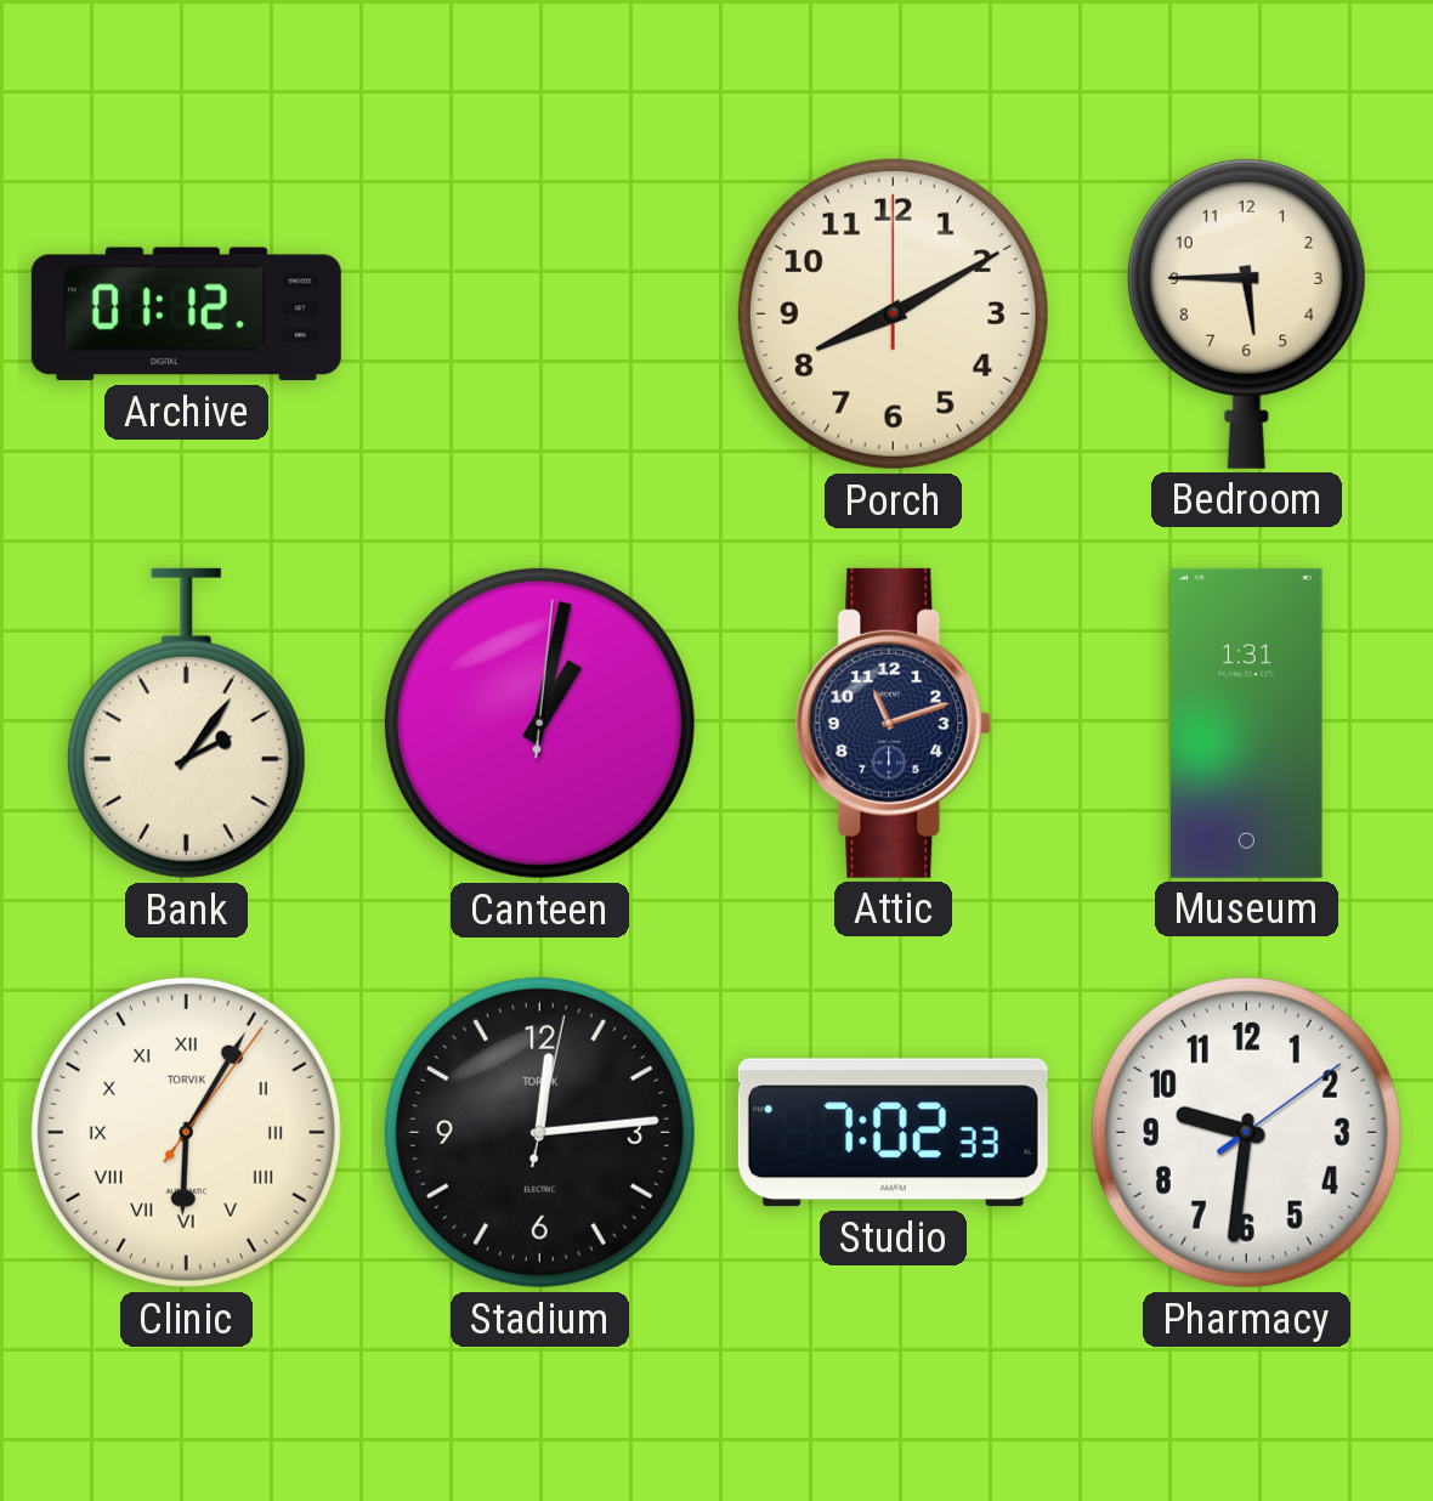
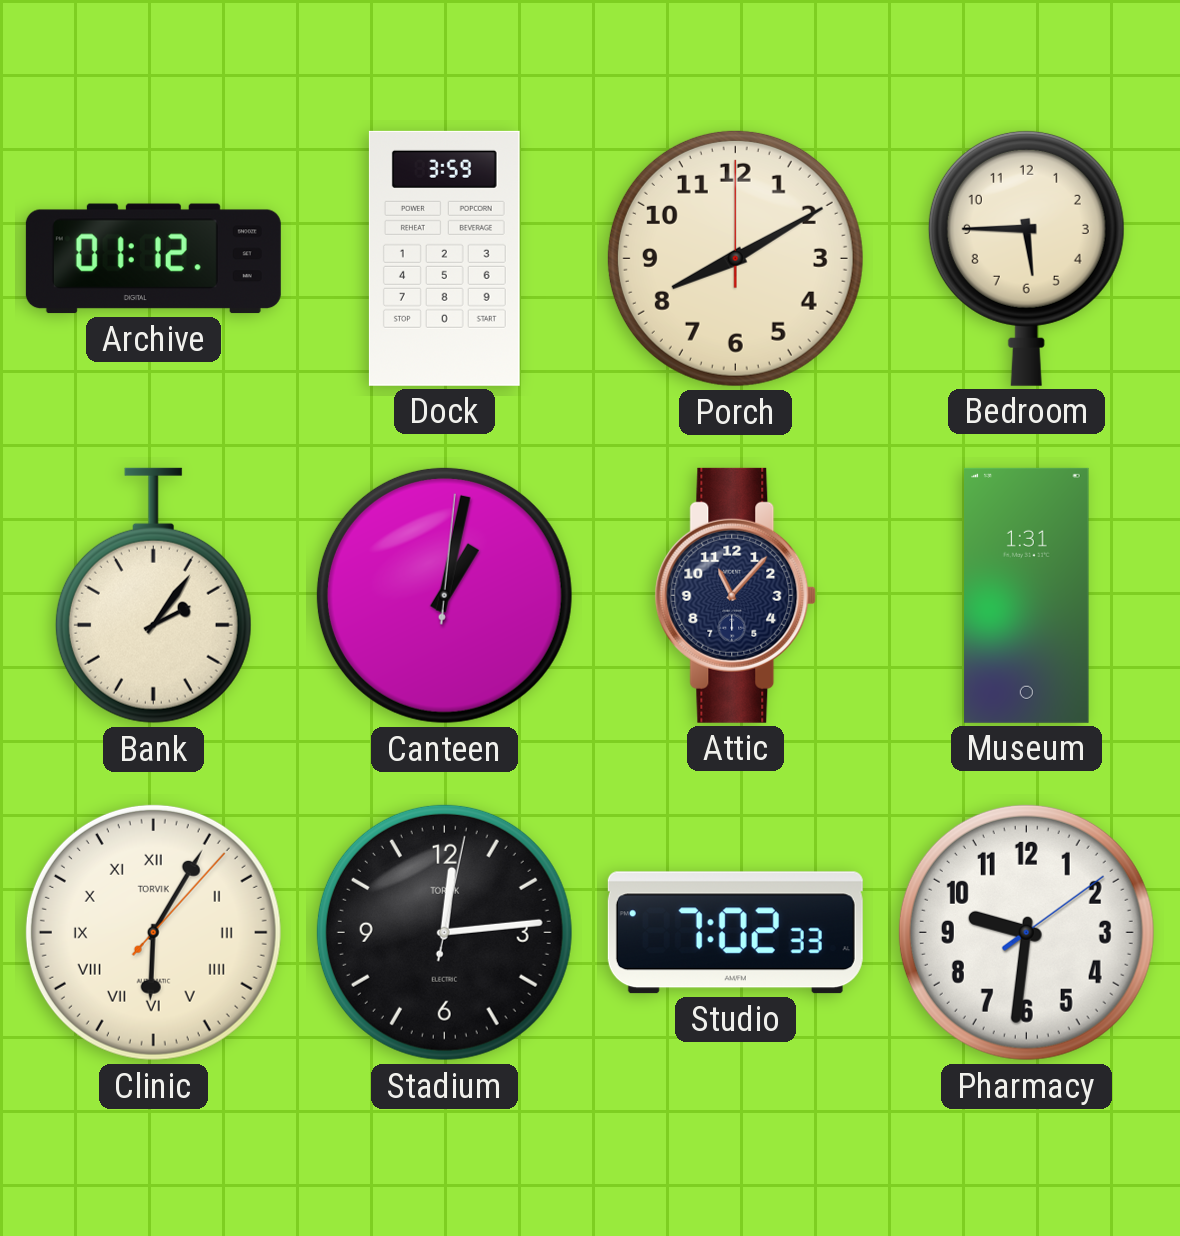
Dock: none -> 3:59 (444, 258)
Attic: 11:12 -> 11:07 (736, 595)
Clinic: 6:05:06 -> 6:05:07 (153, 932)
